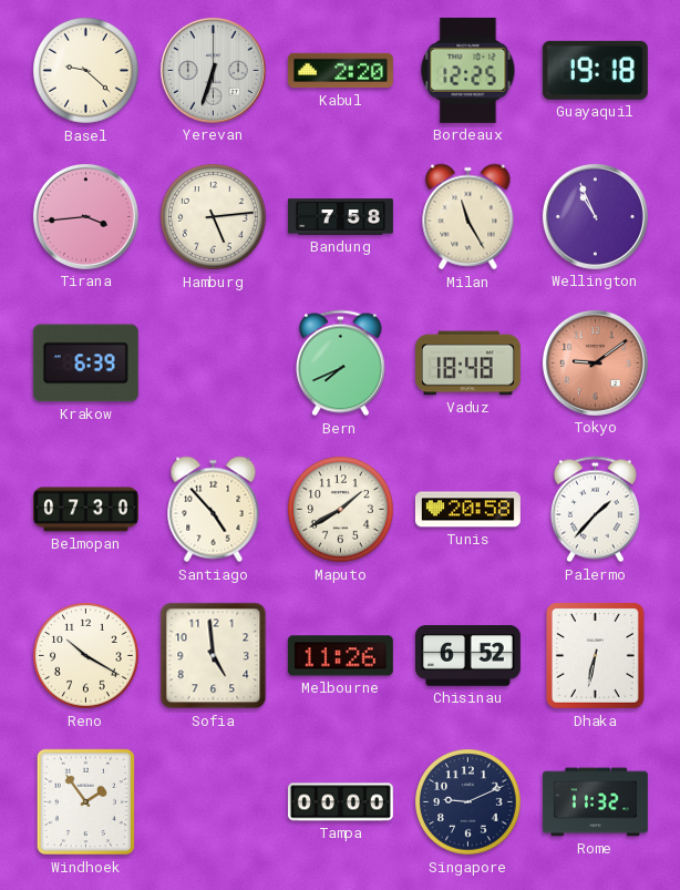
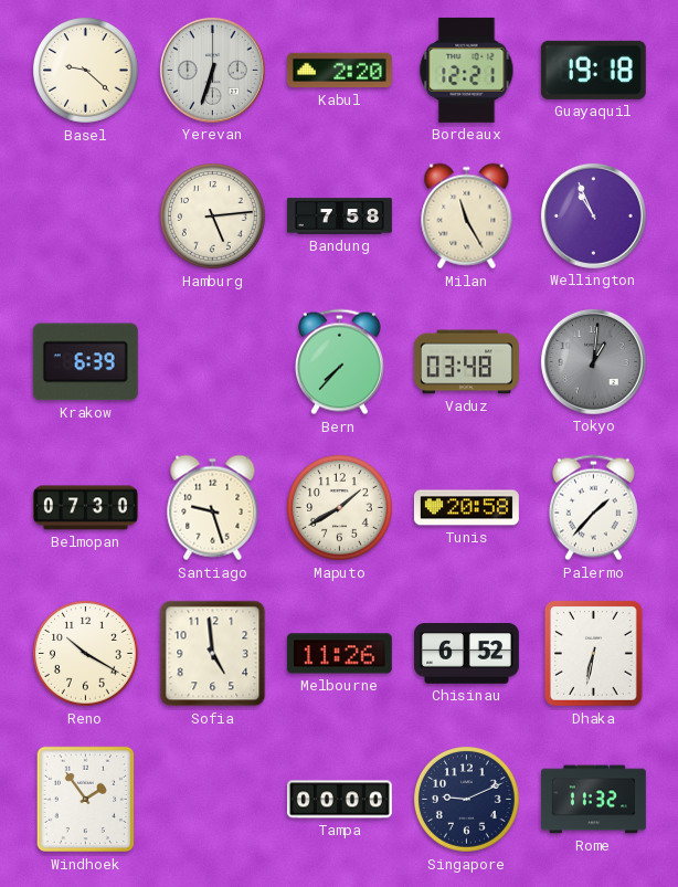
Bordeaux: 12:25 -> 12:21 (467, 70)
Tirana: 3:44 -> none (85, 216)
Bern: 7:41 -> 7:37 (339, 362)
Vaduz: 18:48 -> 03:48 (466, 362)
Tokyo: 9:09 -> 1:01 (593, 361)
Tokyo dial: salmon -> grey (593, 361)
Santiago: 4:53 -> 9:27 (213, 508)
